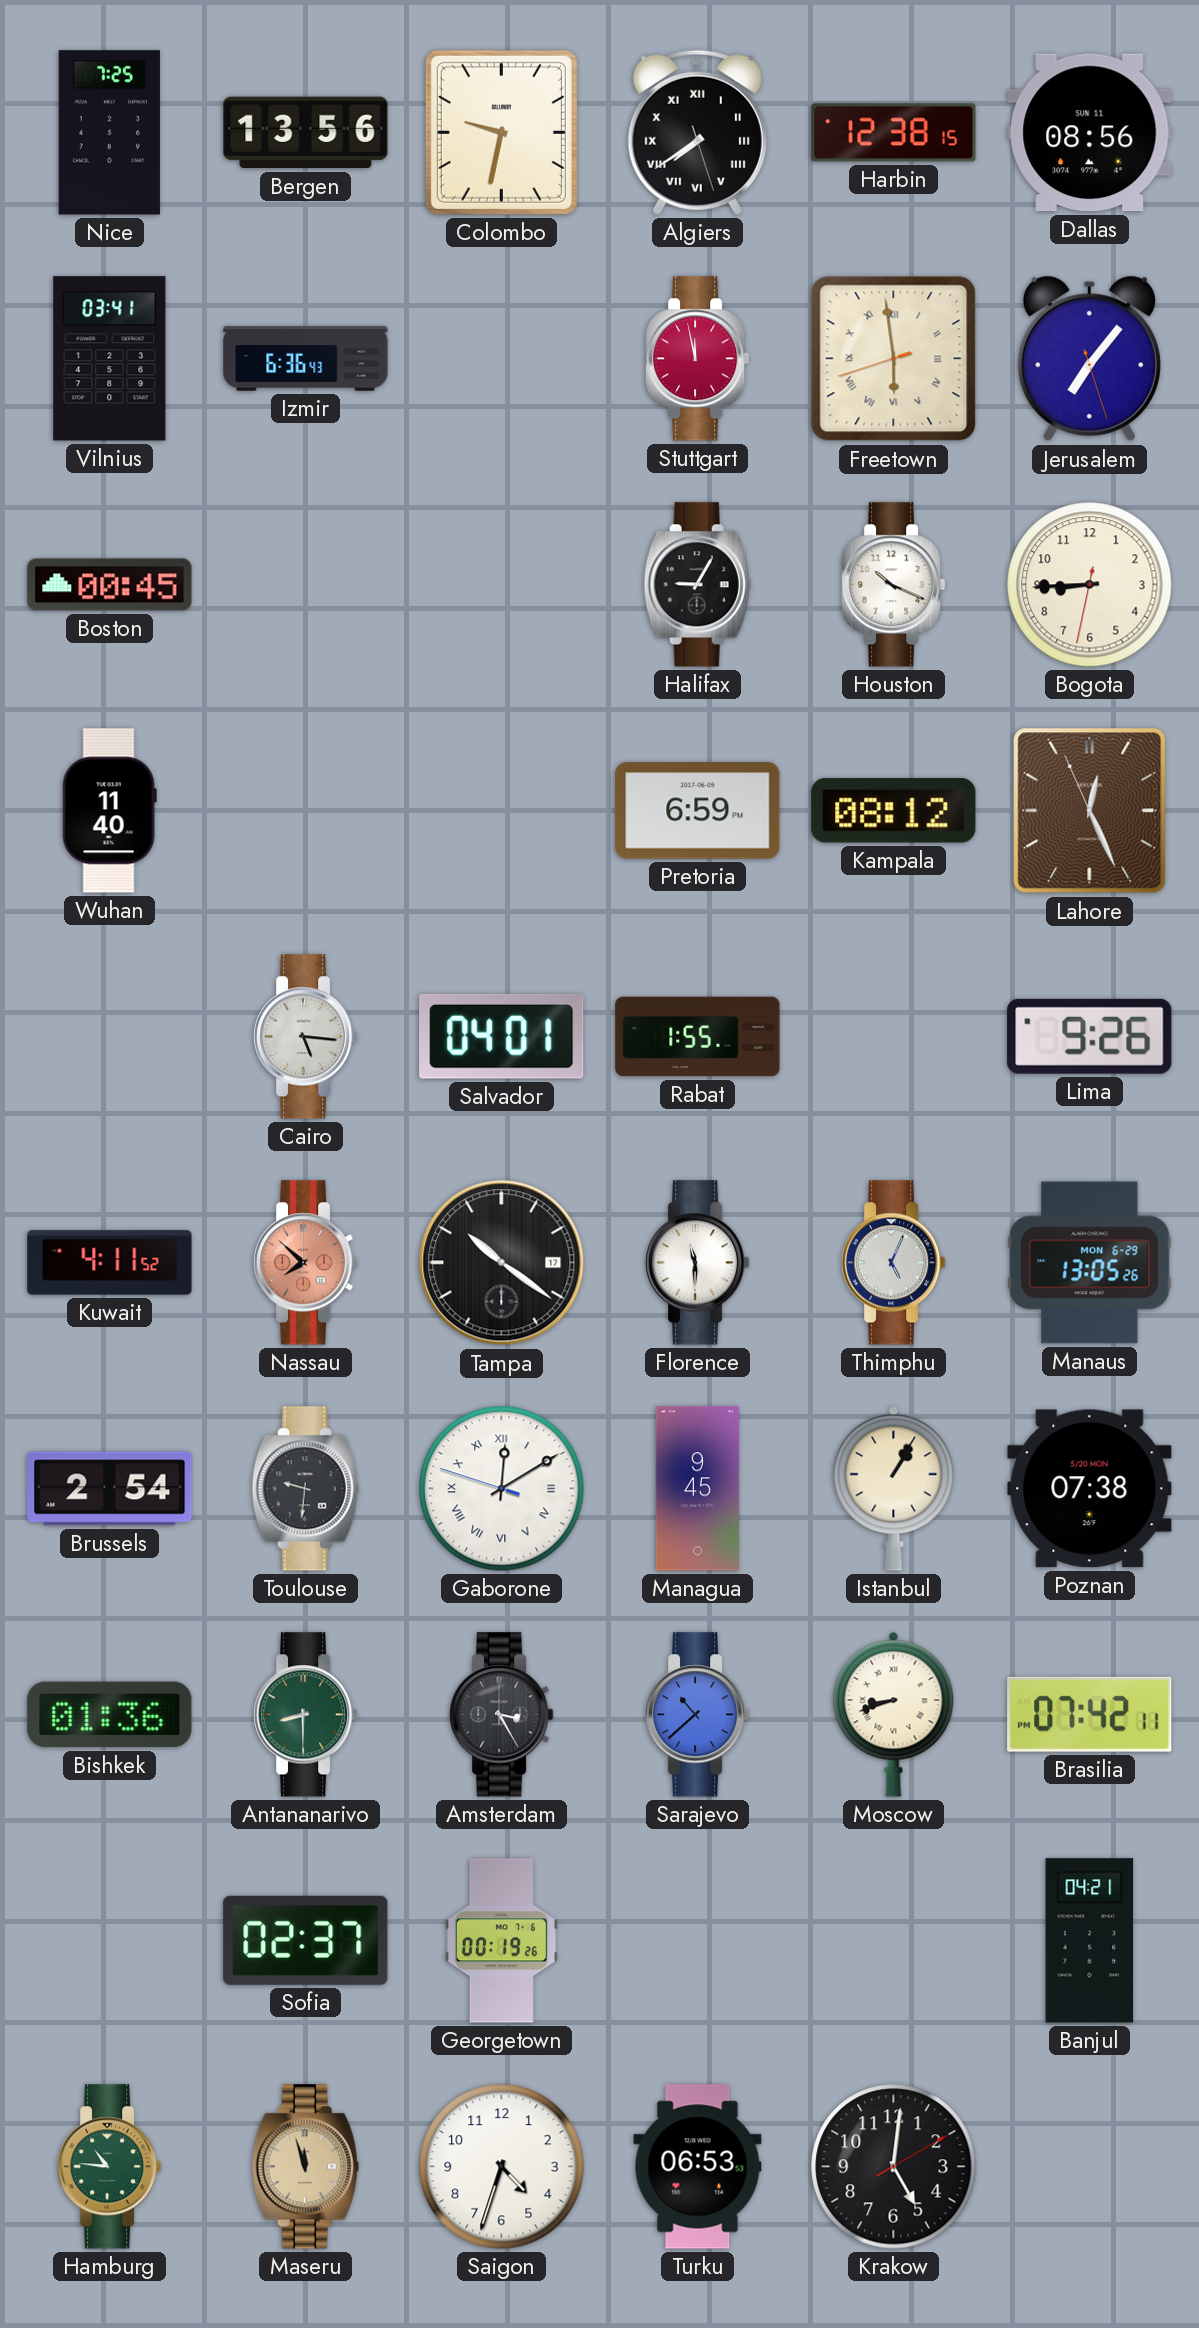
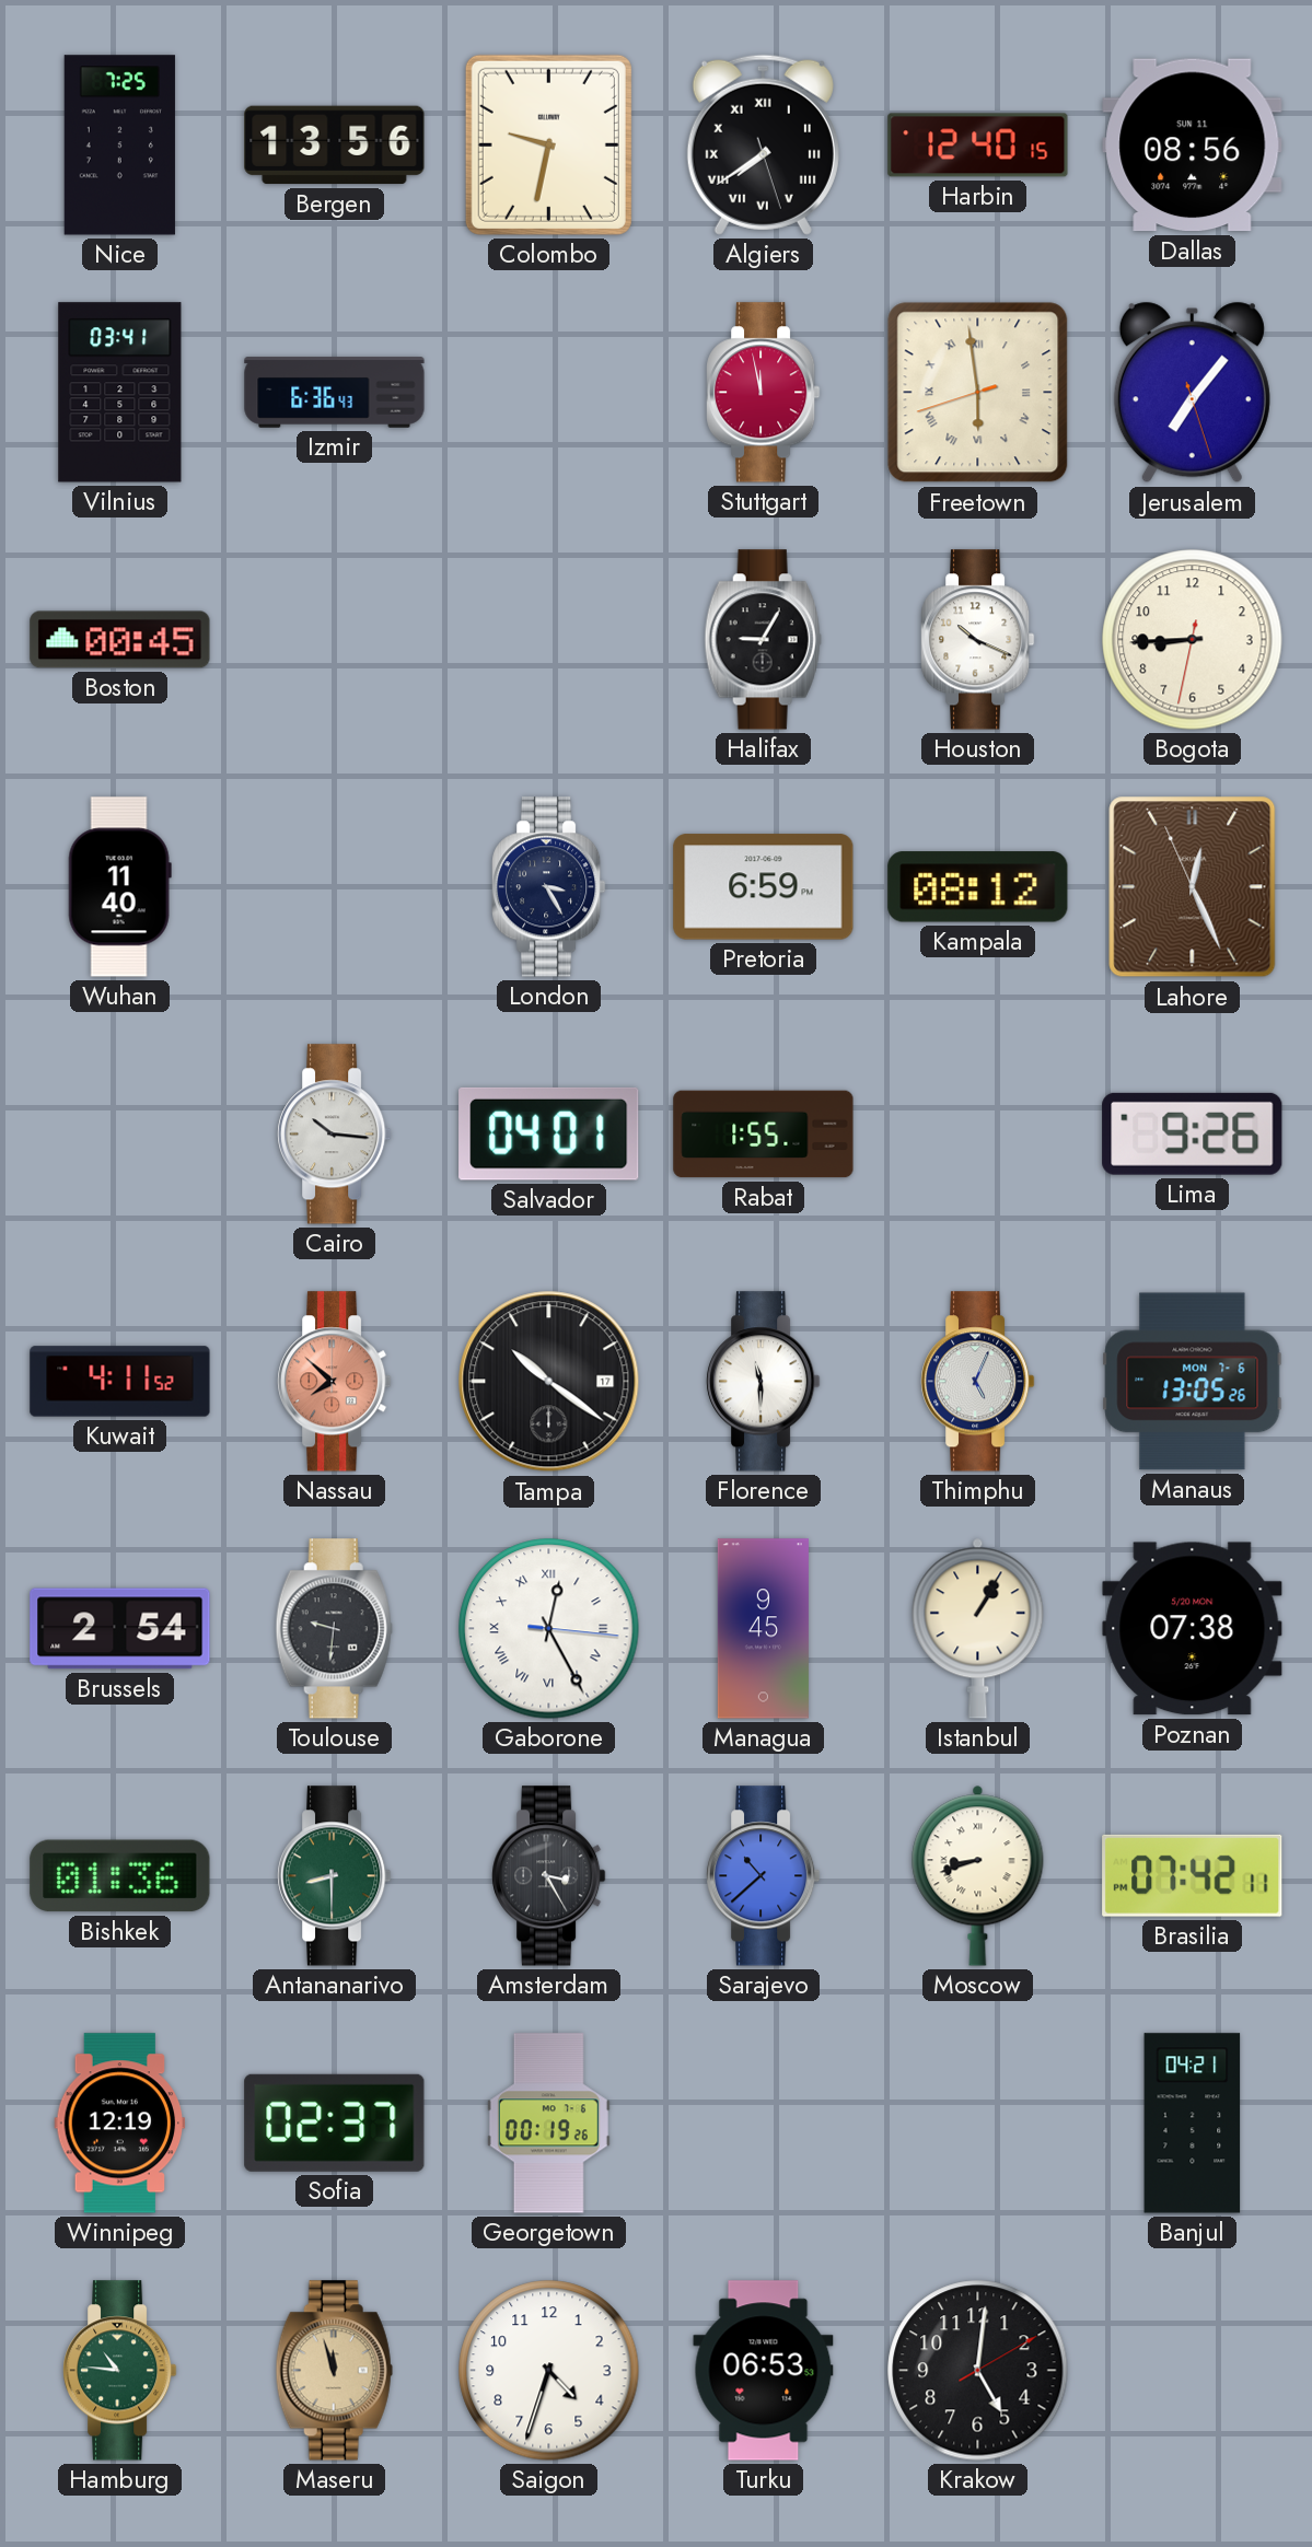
Harbin: 12:38 -> 12:40 (978, 146)
London: none -> 3:25 (549, 887)
Cairo: 5:16 -> 10:16 (335, 1135)
Manaus date: MON 6-29 -> MON 7-6 (1193, 1382)
Gaborone: 12:09 -> 12:25 (549, 1629)
Winnipeg: none -> 12:19 (120, 2124)
